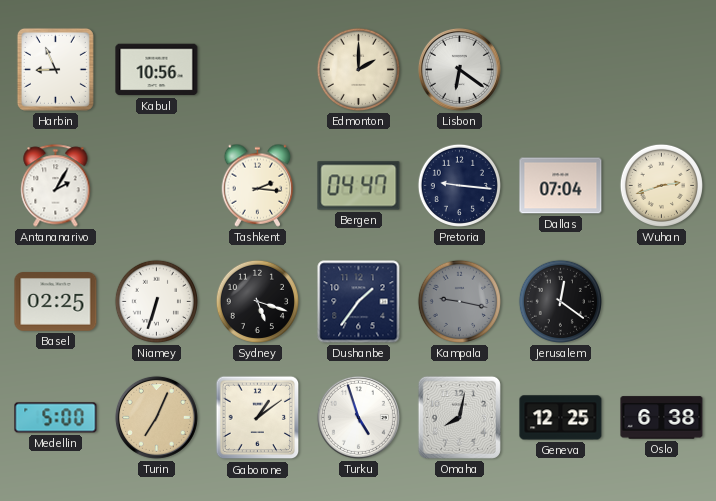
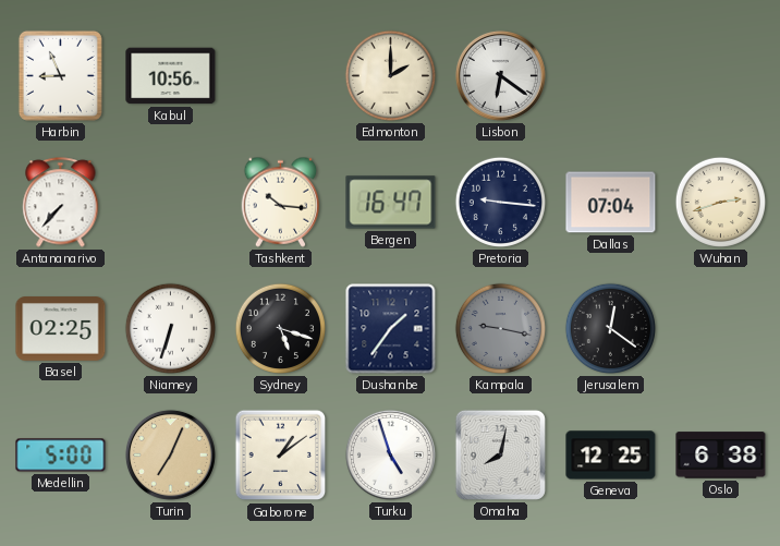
Antananarivo: 2:05 -> 7:37 (61, 203)
Tashkent: 2:16 -> 10:16 (281, 202)
Bergen: 04:47 -> 16:47 (391, 203)
